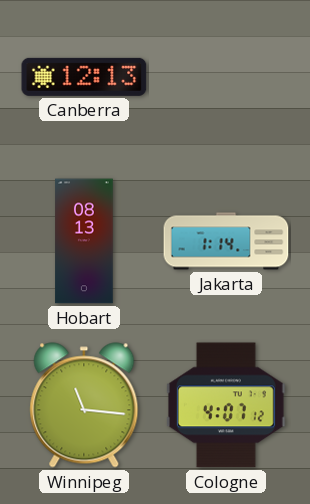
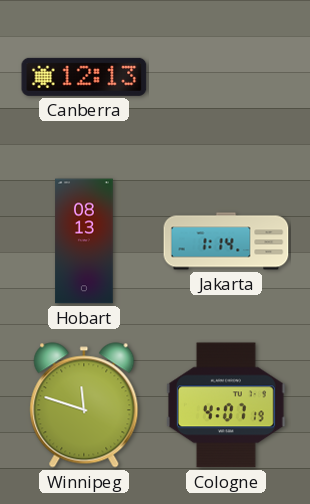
Winnipeg: 11:16 -> 11:48 (84, 405)
Cologne: 4:07:12 -> 4:07:19 (226, 405)
